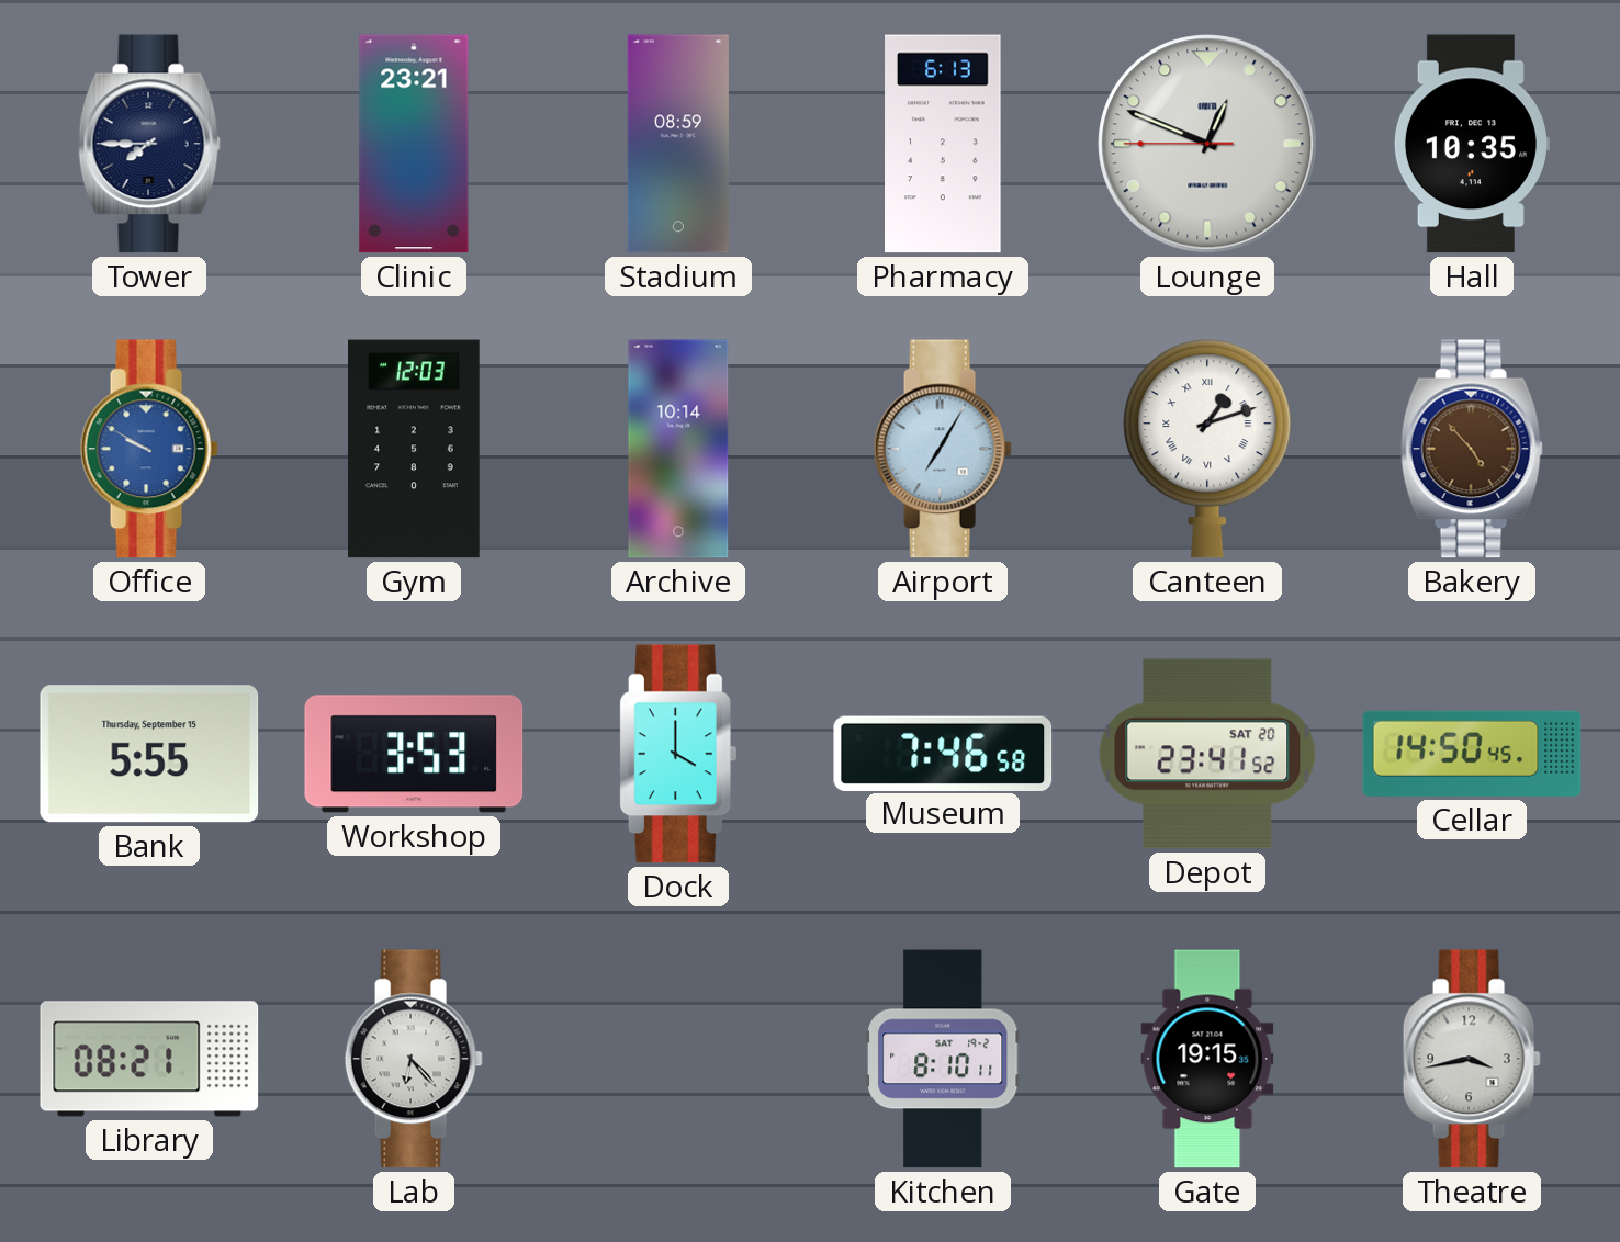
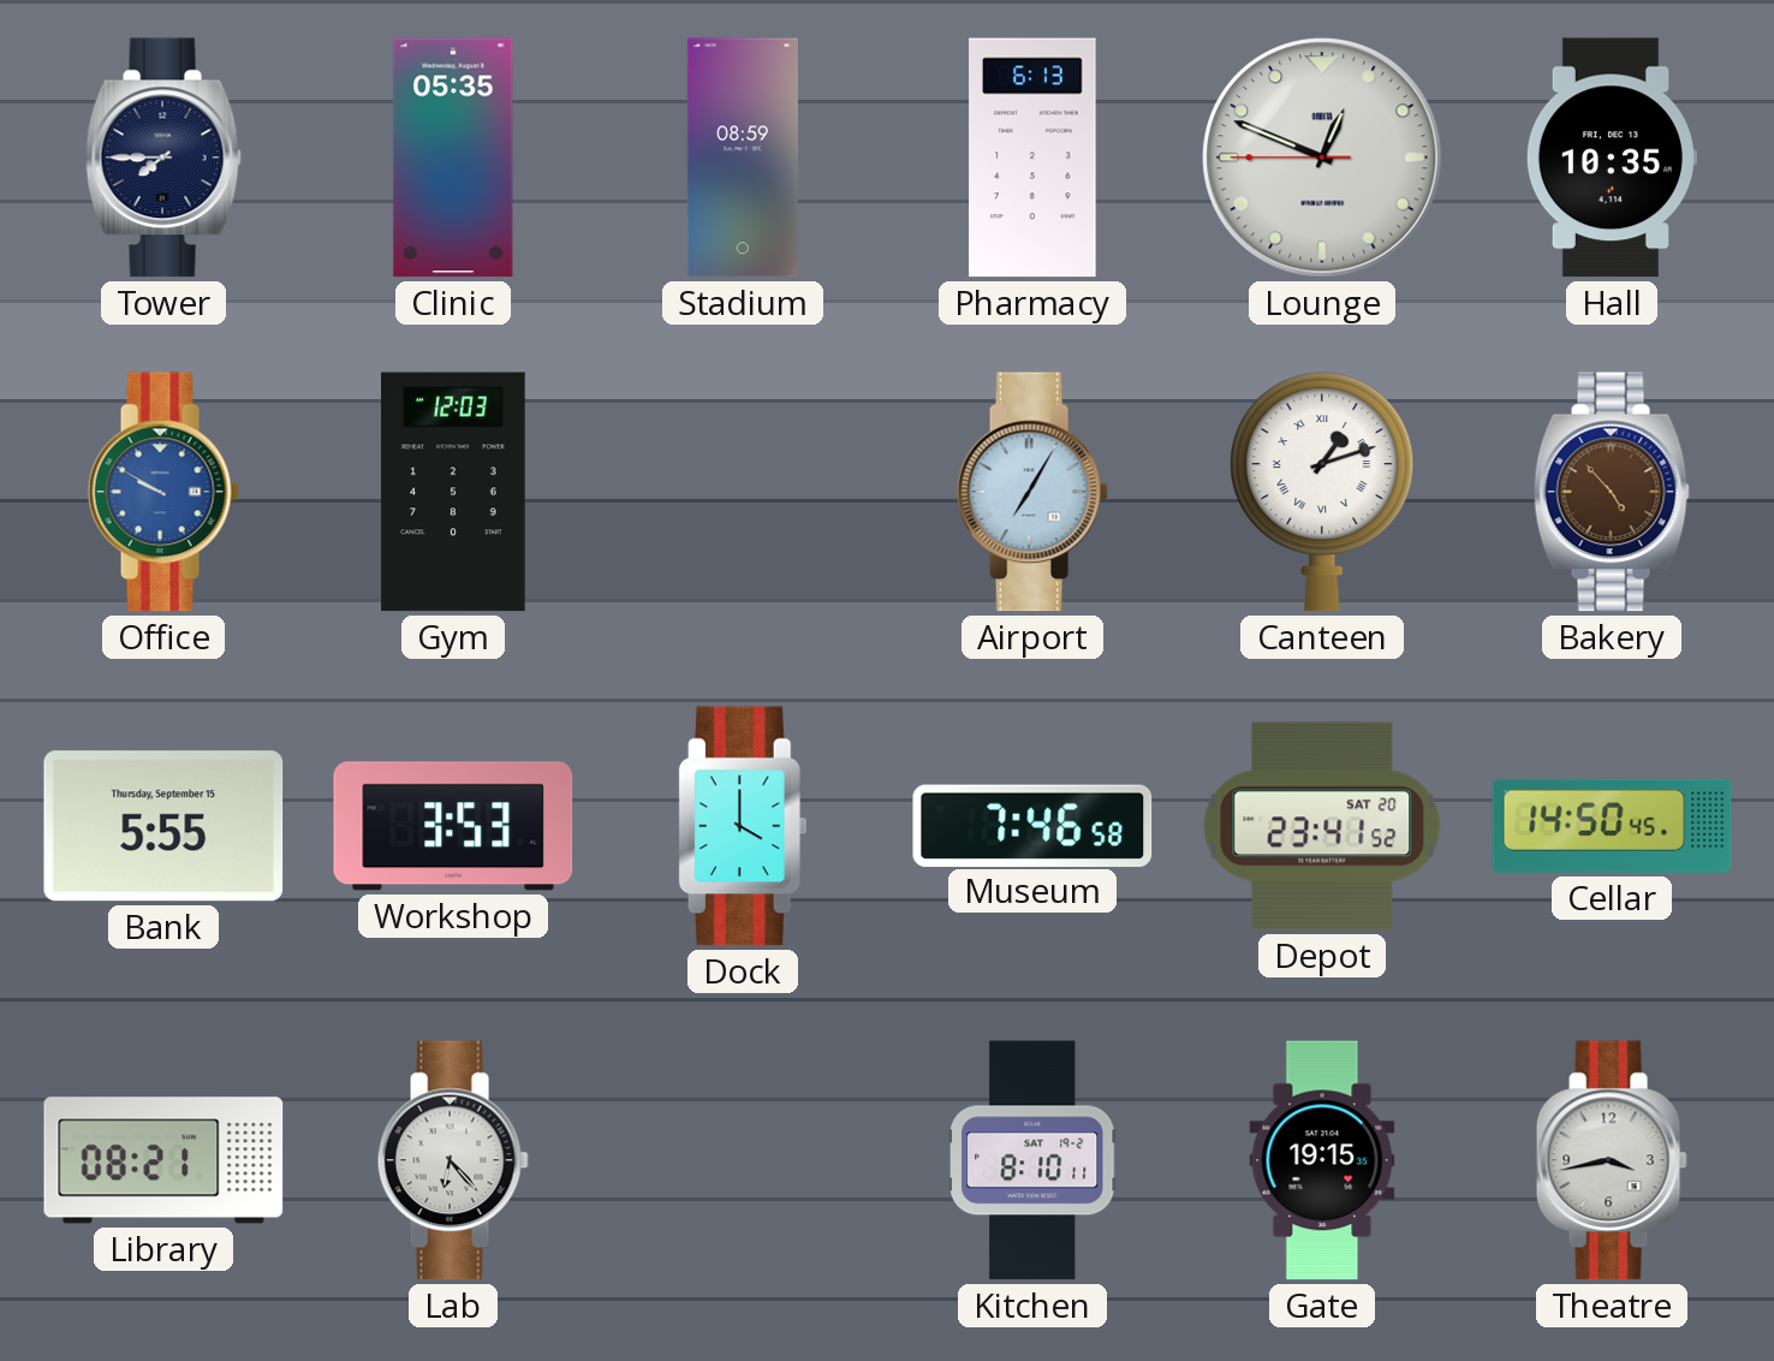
Clinic: 23:21 -> 05:35 (453, 158)
Archive: 10:14 -> none (678, 449)
